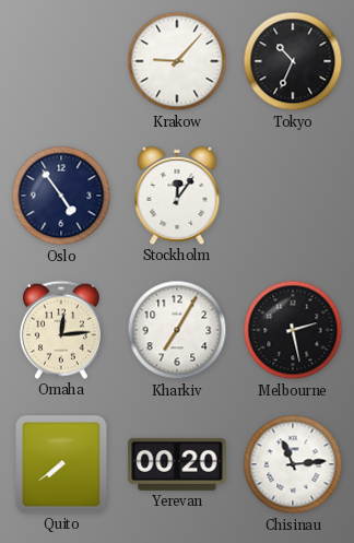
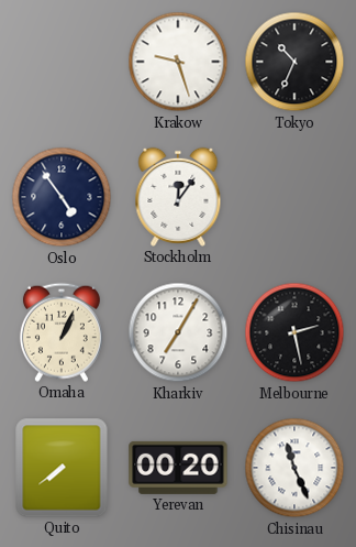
Krakow: 9:07 -> 9:27 (178, 62)
Omaha: 12:14 -> 1:04 (62, 332)
Chisinau: 11:14 -> 11:26 (294, 468)
